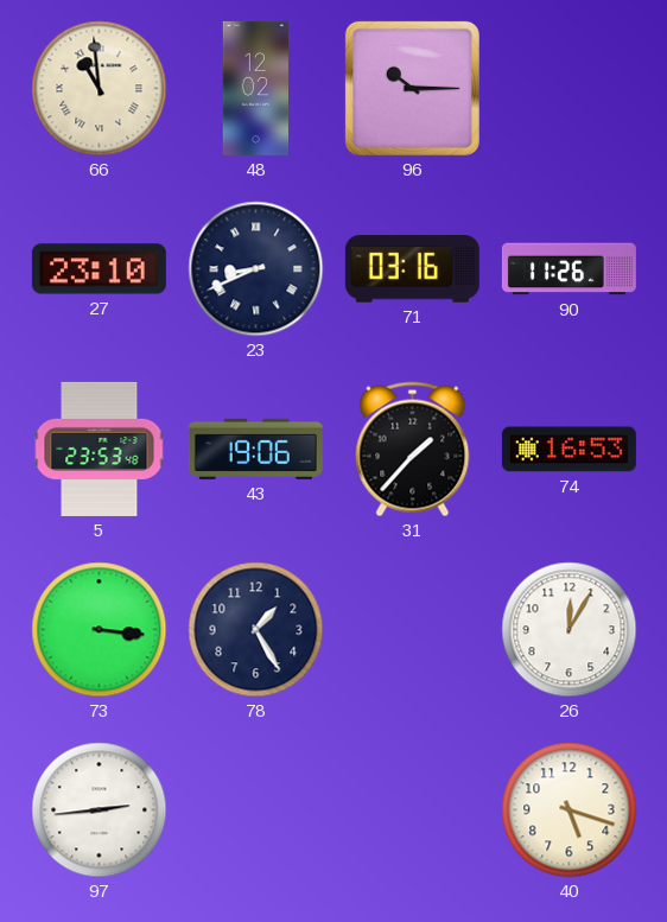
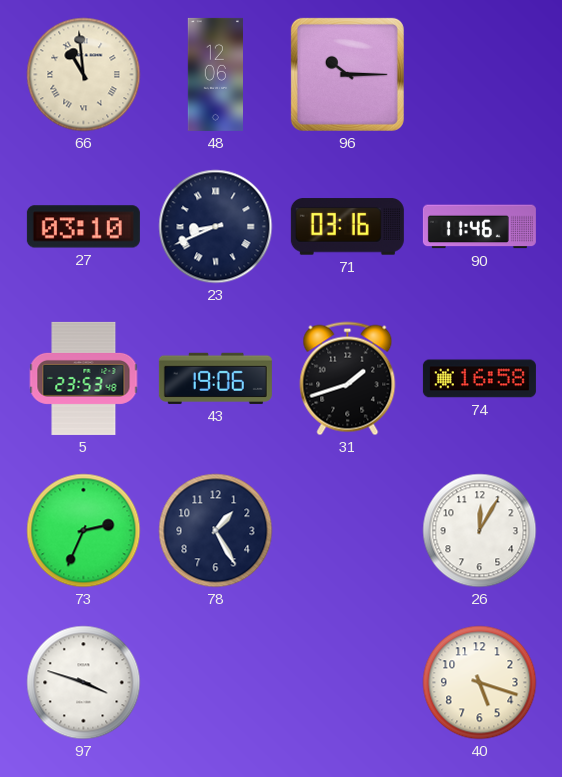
48: 12:02 -> 12:06 (216, 74)
27: 23:10 -> 03:10 (83, 227)
90: 11:26 -> 11:46 (479, 227)
31: 1:37 -> 1:42 (348, 379)
74: 16:53 -> 16:58 (479, 379)
73: 3:16 -> 2:34 (84, 531)
97: 2:44 -> 3:48 (84, 683)
